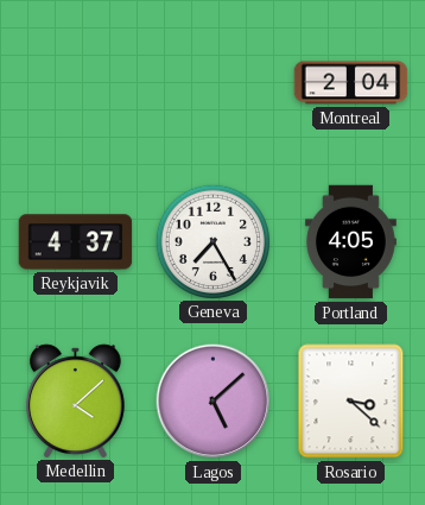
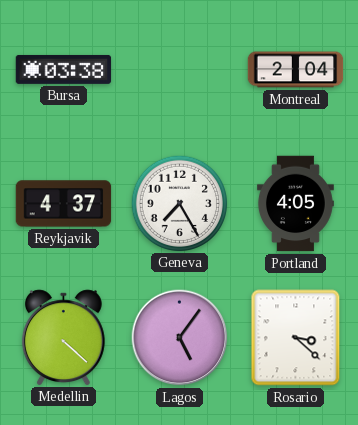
Bursa: none -> 03:38 (64, 69)
Medellin: 4:08 -> 4:22 (63, 337)
Lagos: 5:08 -> 5:06 (180, 338)
